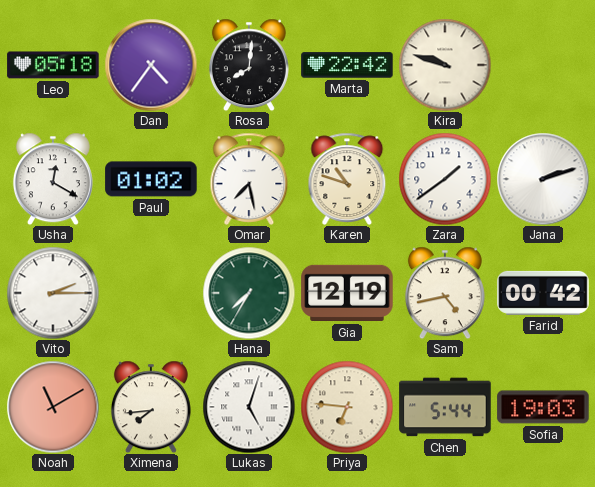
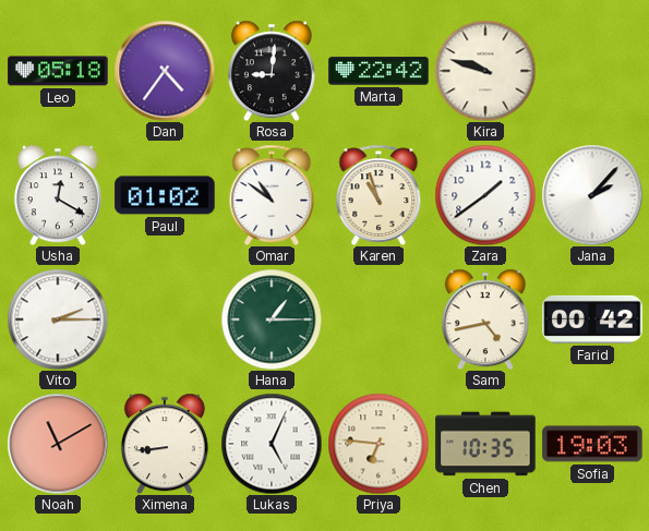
Rosa: 8:01 -> 9:01 (272, 71)
Omar: 7:28 -> 10:51 (272, 195)
Karen: 10:48 -> 10:57 (378, 195)
Jana: 2:12 -> 2:07 (592, 195)
Hana: 7:35 -> 1:15 (272, 319)
Gia: 12:19 -> none (347, 293)
Ximena: 7:44 -> 8:44 (165, 444)
Lukas: 5:03 -> 5:04 (272, 444)
Chen: 5:44 -> 10:35 (485, 444)
